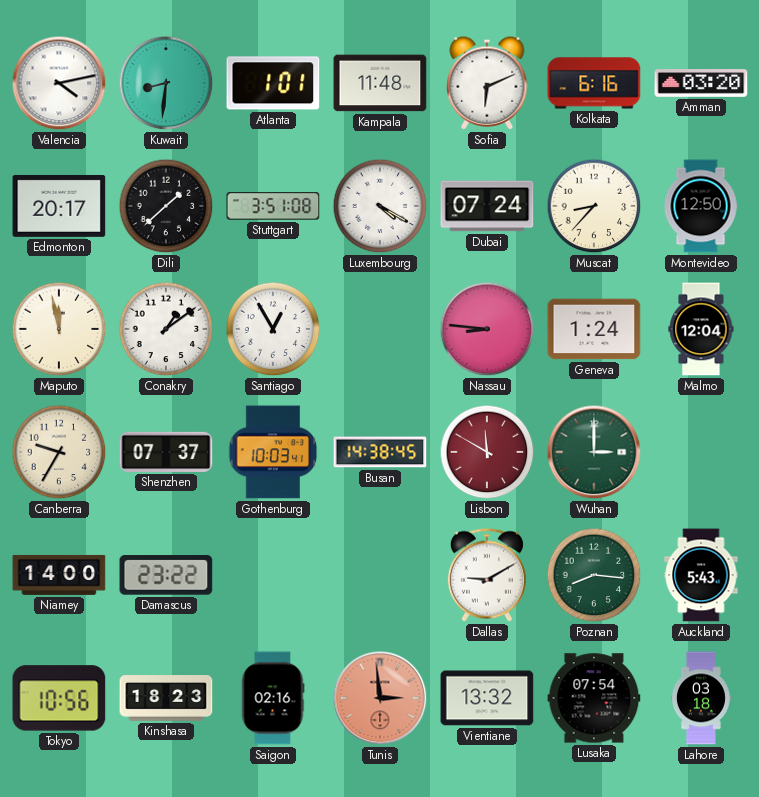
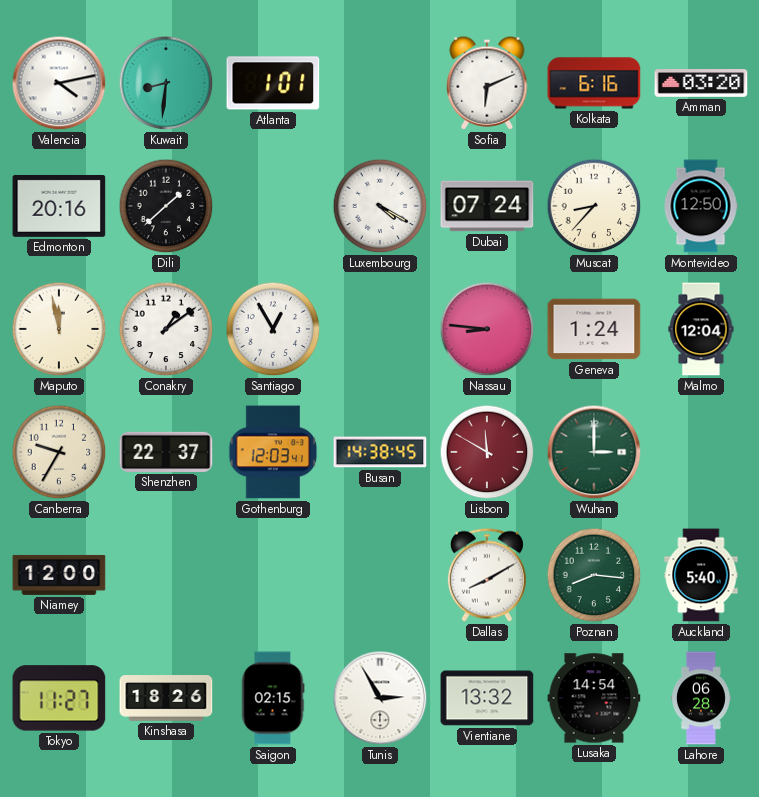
Kampala: 11:48 -> none (380, 83)
Edmonton: 20:17 -> 20:16 (59, 206)
Stuttgart: 3:51 -> none (273, 206)
Shenzhen: 07:37 -> 22:37 (166, 452)
Gothenburg: 10:03 -> 12:03 (273, 452)
Niamey: 14:00 -> 12:00 (59, 575)
Damascus: 23:22 -> none (166, 575)
Dallas: 9:10 -> 8:10 (487, 575)
Auckland: 5:43 -> 5:40 (701, 575)
Tokyo: 10:56 -> 11:27 (59, 698)
Kinshasa: 18:23 -> 18:26 (166, 698)
Saigon: 02:16 -> 02:15 (273, 698)
Tunis: 2:59 -> 2:55 (380, 698)
Tunis dial: salmon -> white (380, 698)
Lusaka: 07:54 -> 14:54 (594, 698)
Lahore: 03:18 -> 06:28 (701, 698)
